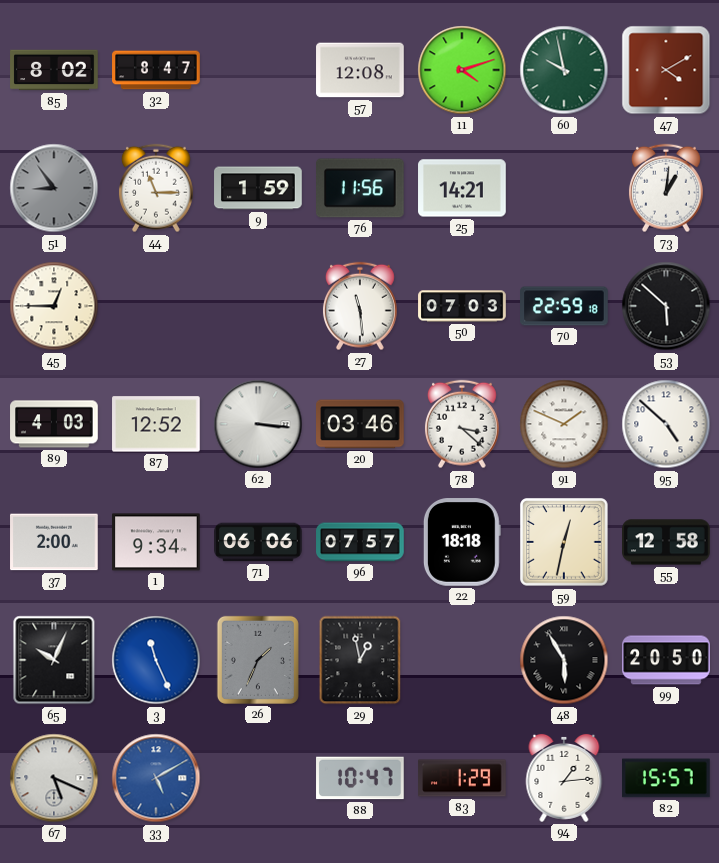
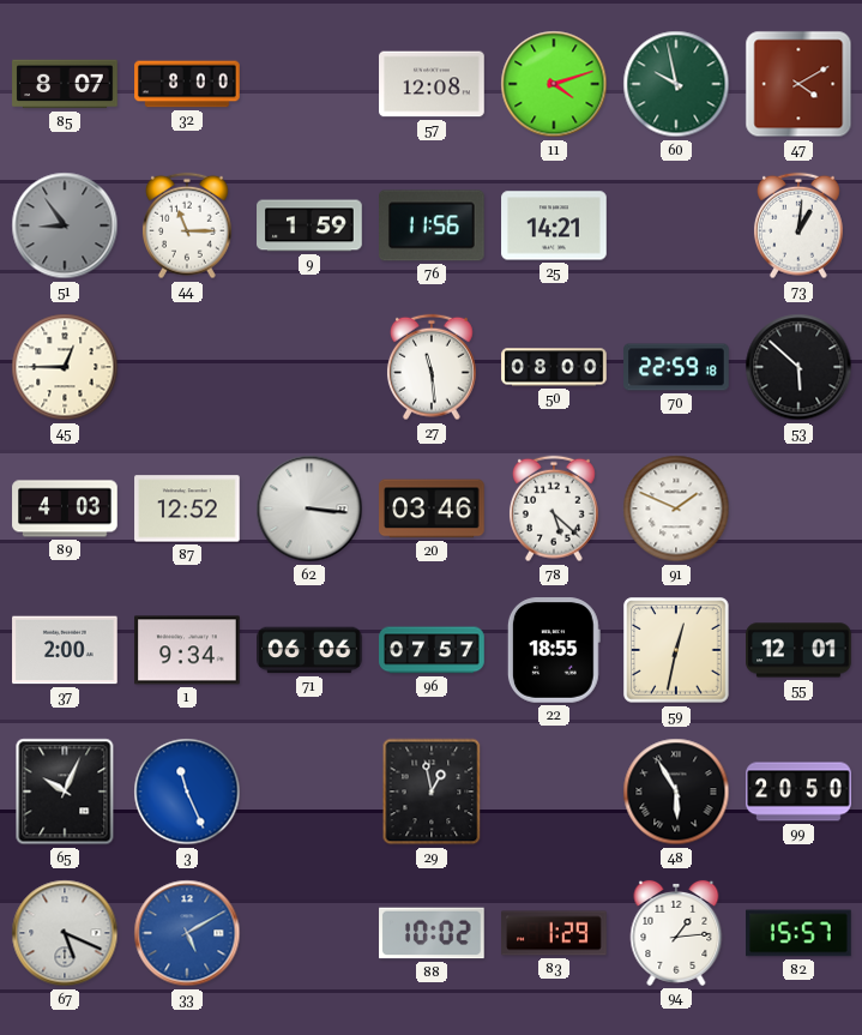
85: 8:02 -> 8:07 (65, 84)
32: 8:47 -> 8:00 (187, 84)
50: 07:03 -> 08:00 (554, 367)
78: 3:22 -> 5:22 (554, 509)
95: 4:52 -> none (666, 424)
22: 18:18 -> 18:55 (554, 650)
55: 12:58 -> 12:01 (798, 650)
26: 1:34 -> none (258, 660)
88: 10:47 -> 10:02 (432, 933)
